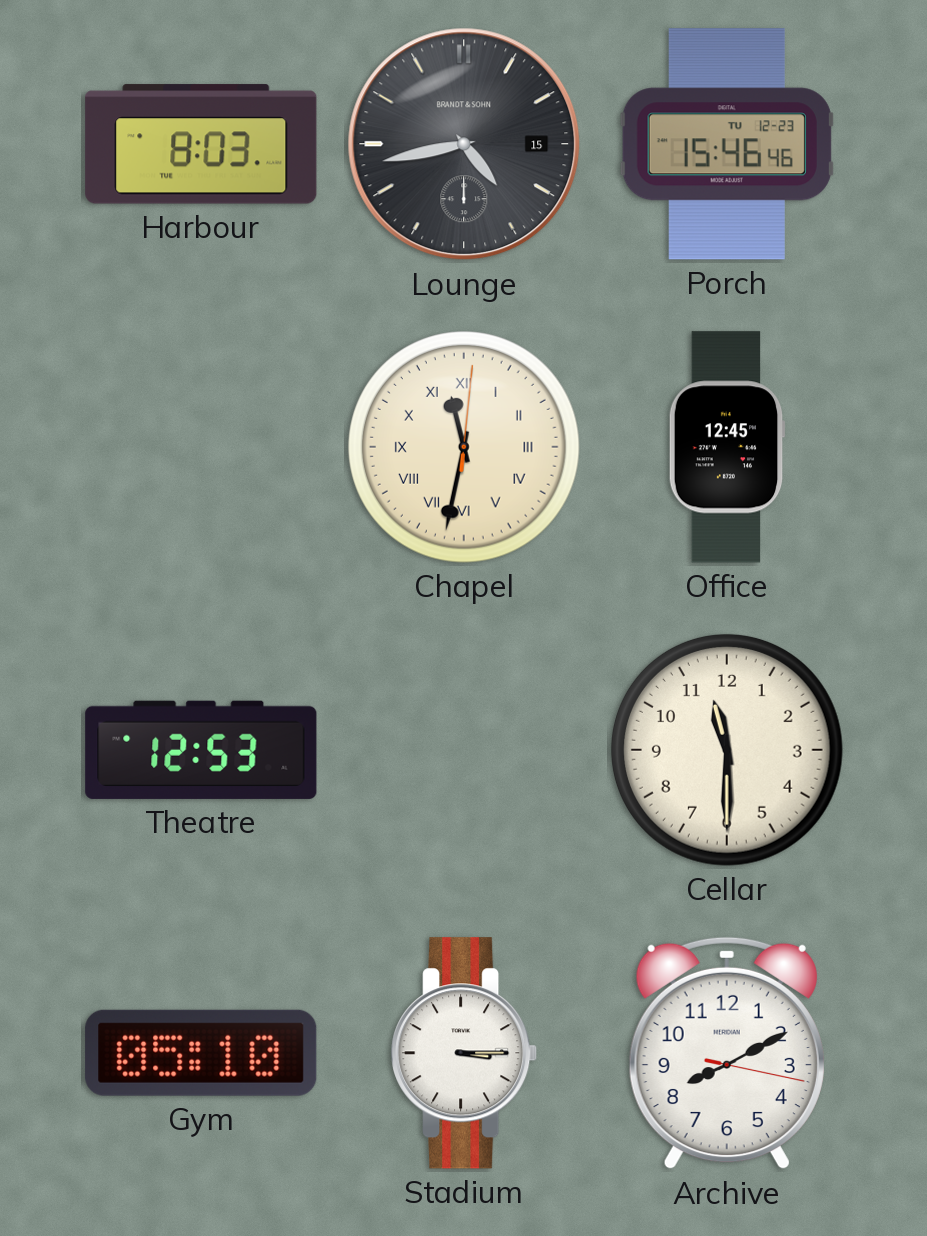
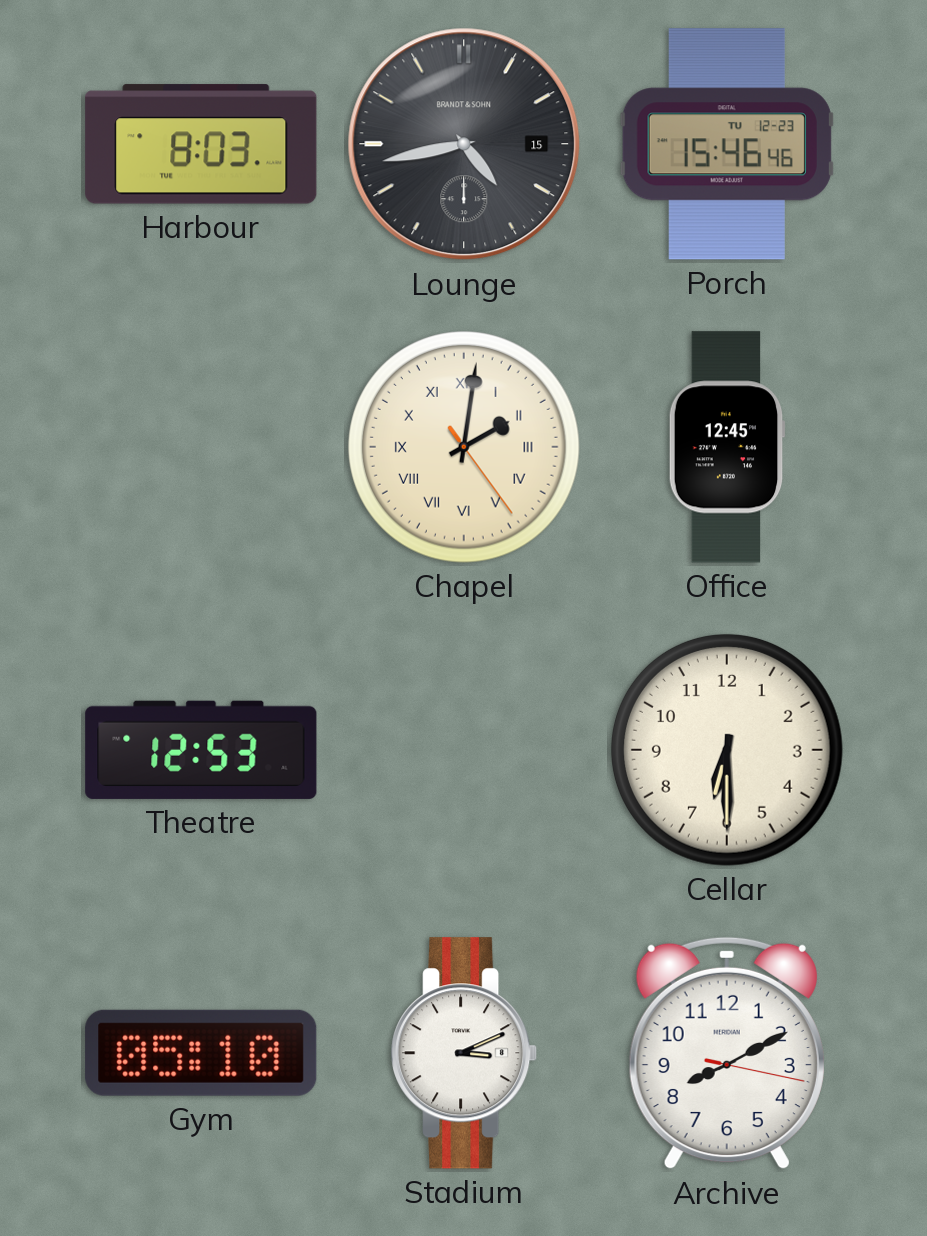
Chapel: 11:32 -> 2:01 (464, 447)
Cellar: 11:30 -> 6:30 (727, 750)
Stadium: 3:15 -> 3:11 (465, 1053)
